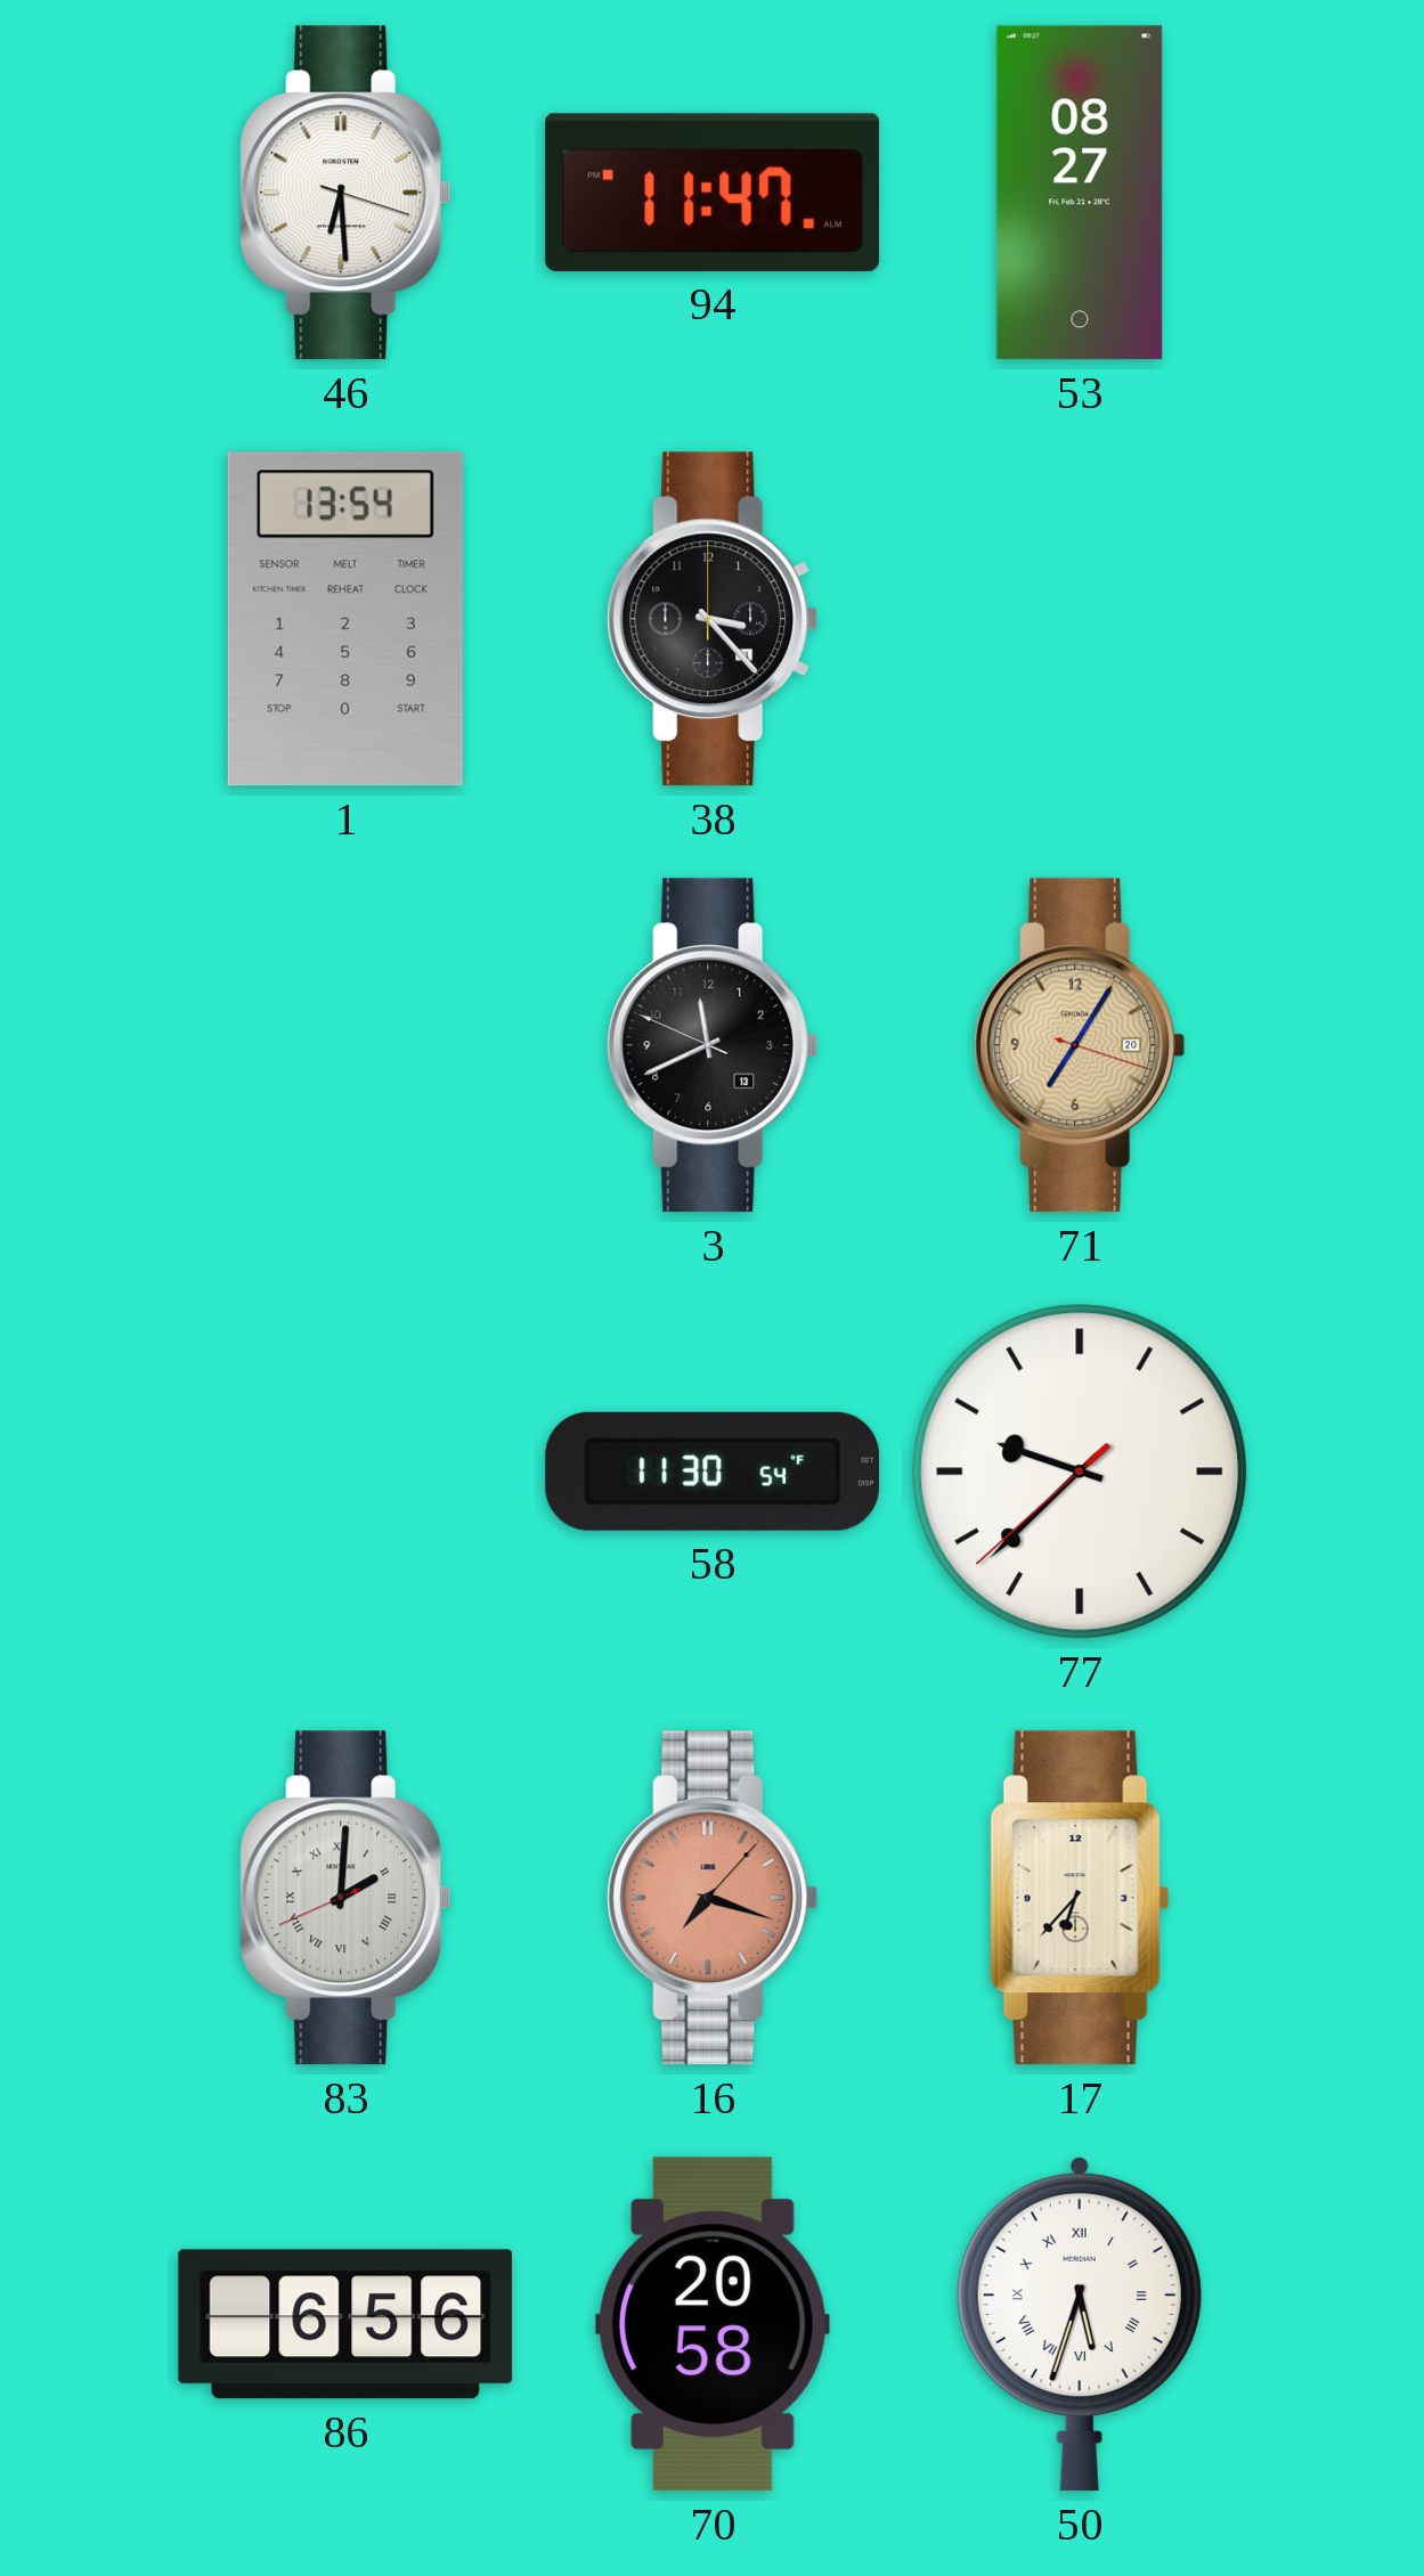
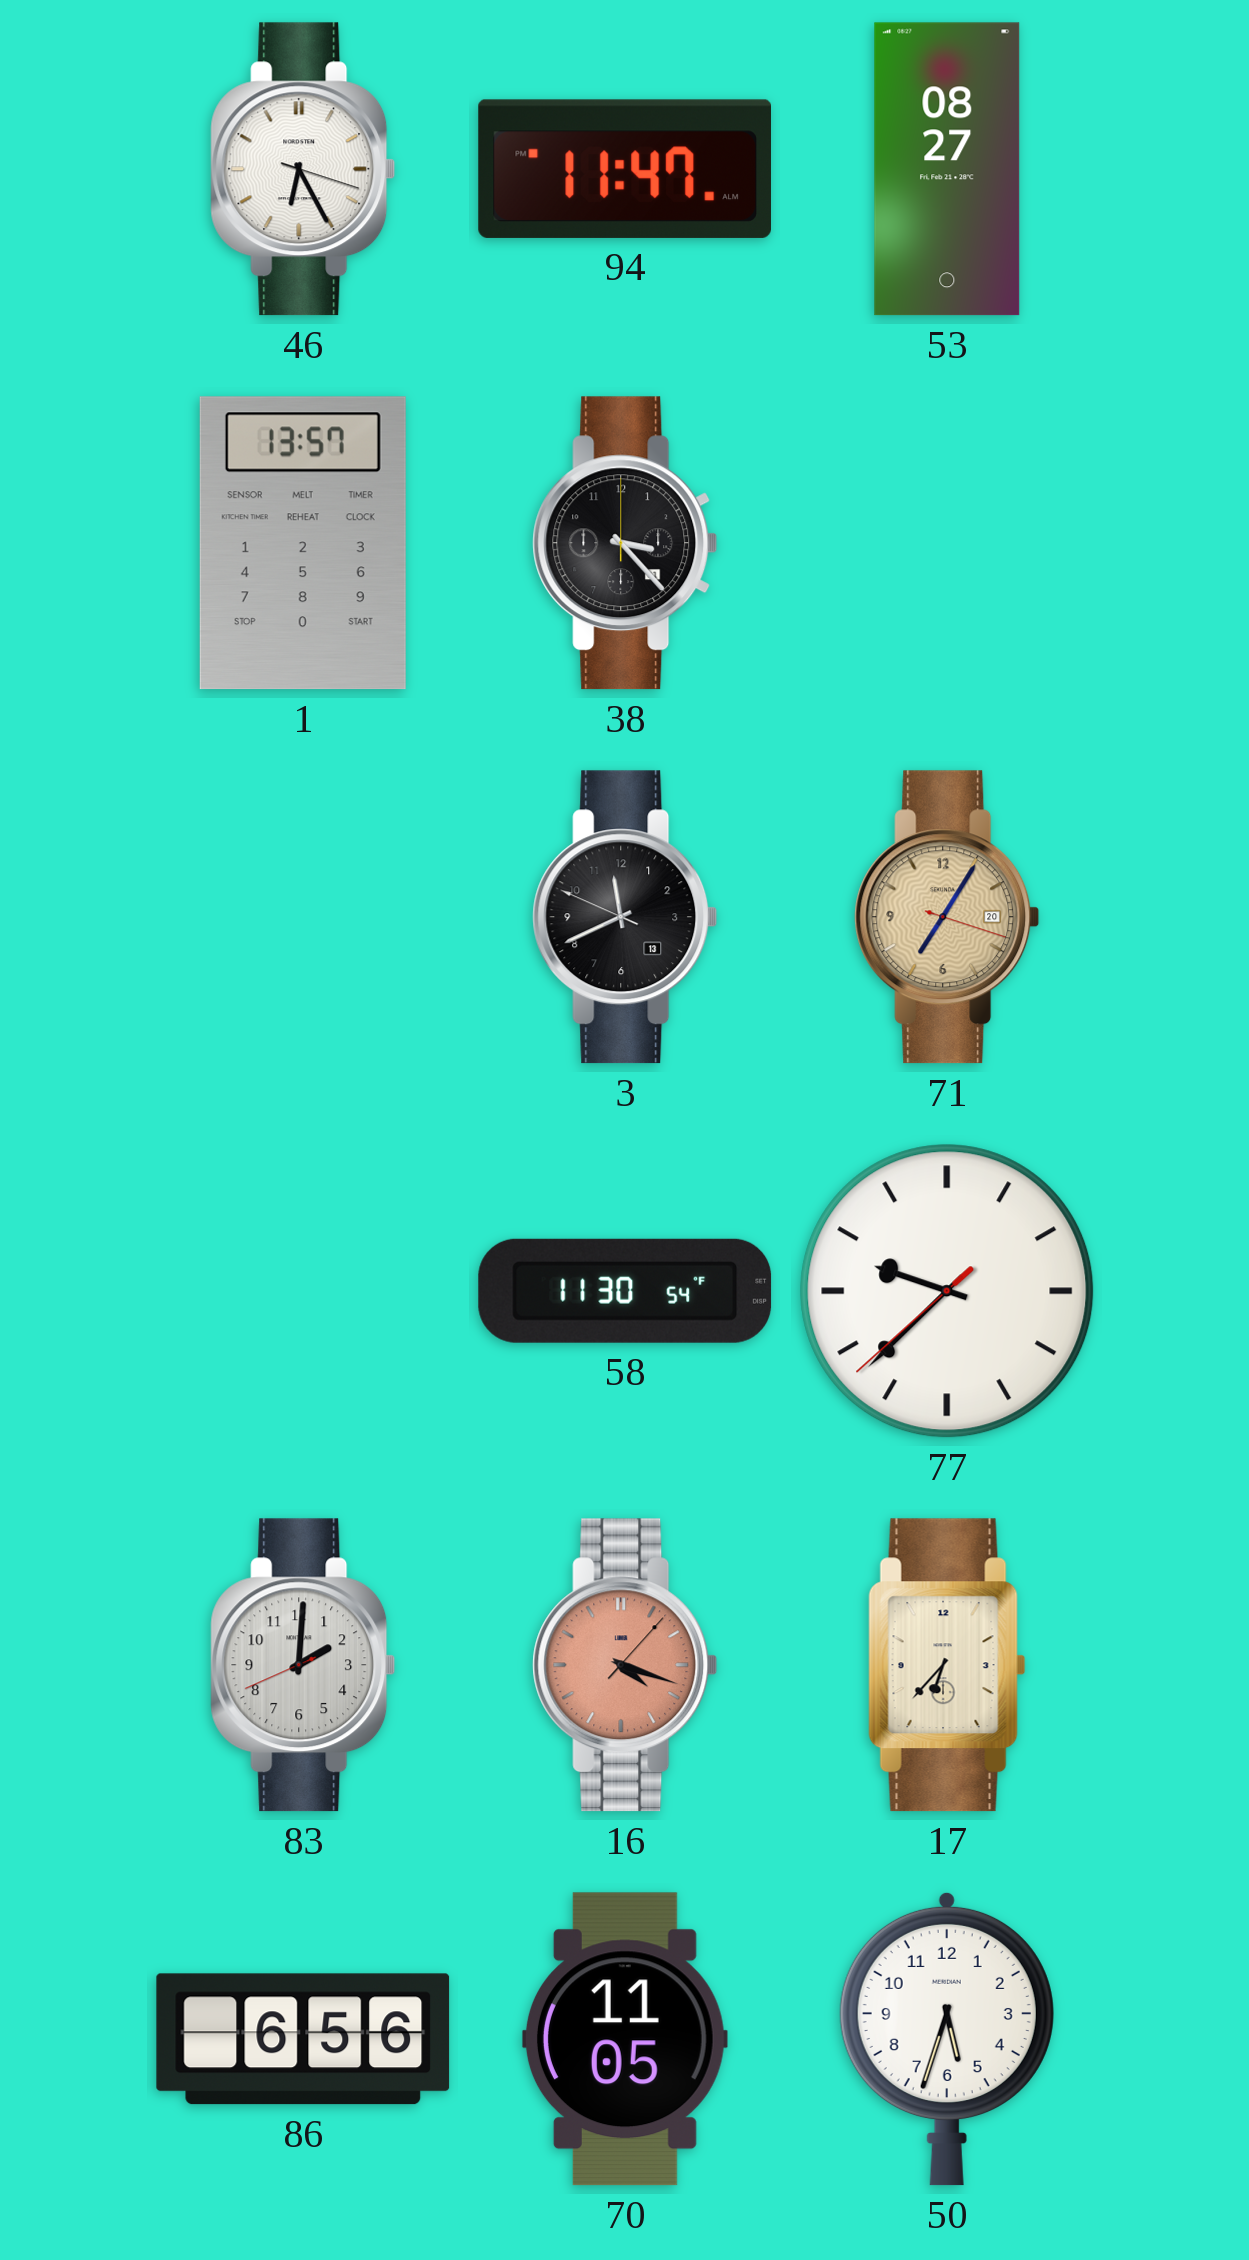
46: 6:29 -> 6:25 (303, 169)
1: 13:54 -> 13:57 (303, 543)
83 numerals: Roman -> Arabic (303, 1665)
16: 7:18 -> 4:18 (625, 1665)
70: 20:58 -> 11:05 (625, 2039)
50 numerals: Roman -> Arabic (947, 2039)
